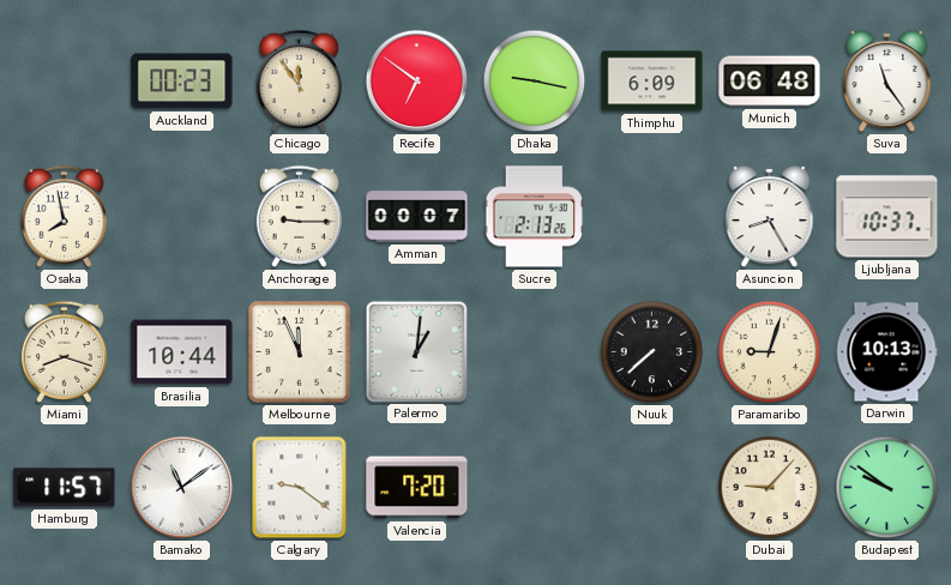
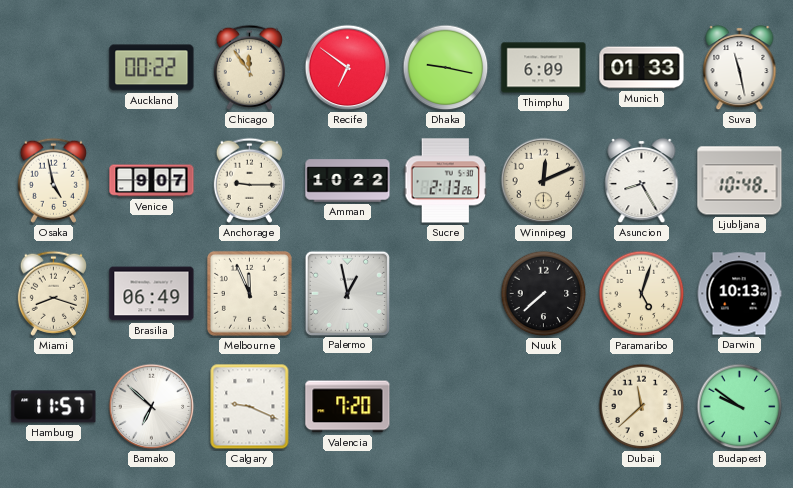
Auckland: 00:23 -> 00:22 (152, 68)
Munich: 06:48 -> 01:33 (642, 68)
Suva: 11:24 -> 11:28 (740, 68)
Osaka: 7:58 -> 4:58 (53, 180)
Venice: none -> 9:07 (152, 181)
Amman: 00:07 -> 10:22 (348, 181)
Winnipeg: none -> 12:11 (544, 181)
Ljubljana: 10:37 -> 10:48 (740, 181)
Brasilia: 10:44 -> 06:49 (152, 294)
Palermo: 1:01 -> 12:58 (347, 293)
Paramaribo: 9:03 -> 5:03 (642, 294)
Bamako: 11:09 -> 6:52 (152, 407)
Calgary: 9:21 -> 9:19 (250, 407)
Dubai: 9:07 -> 11:38 (642, 407)
